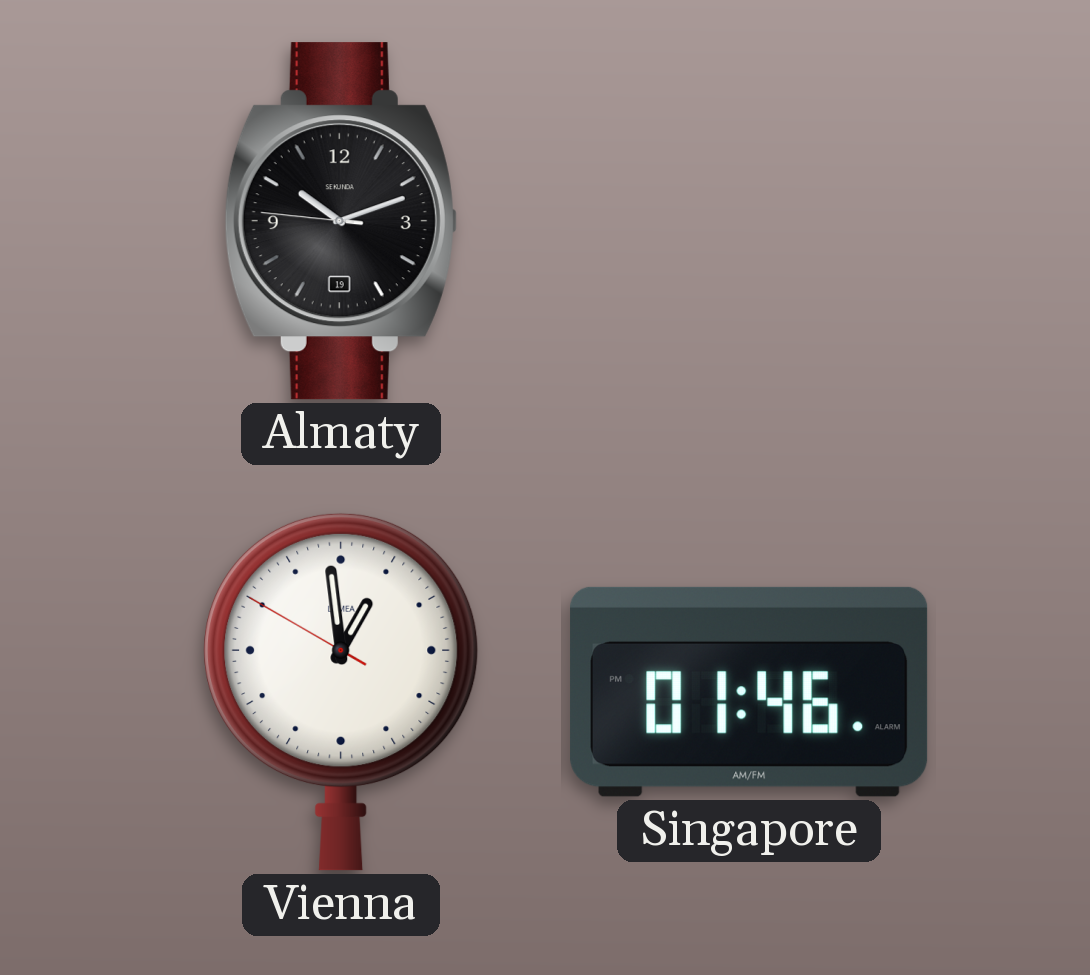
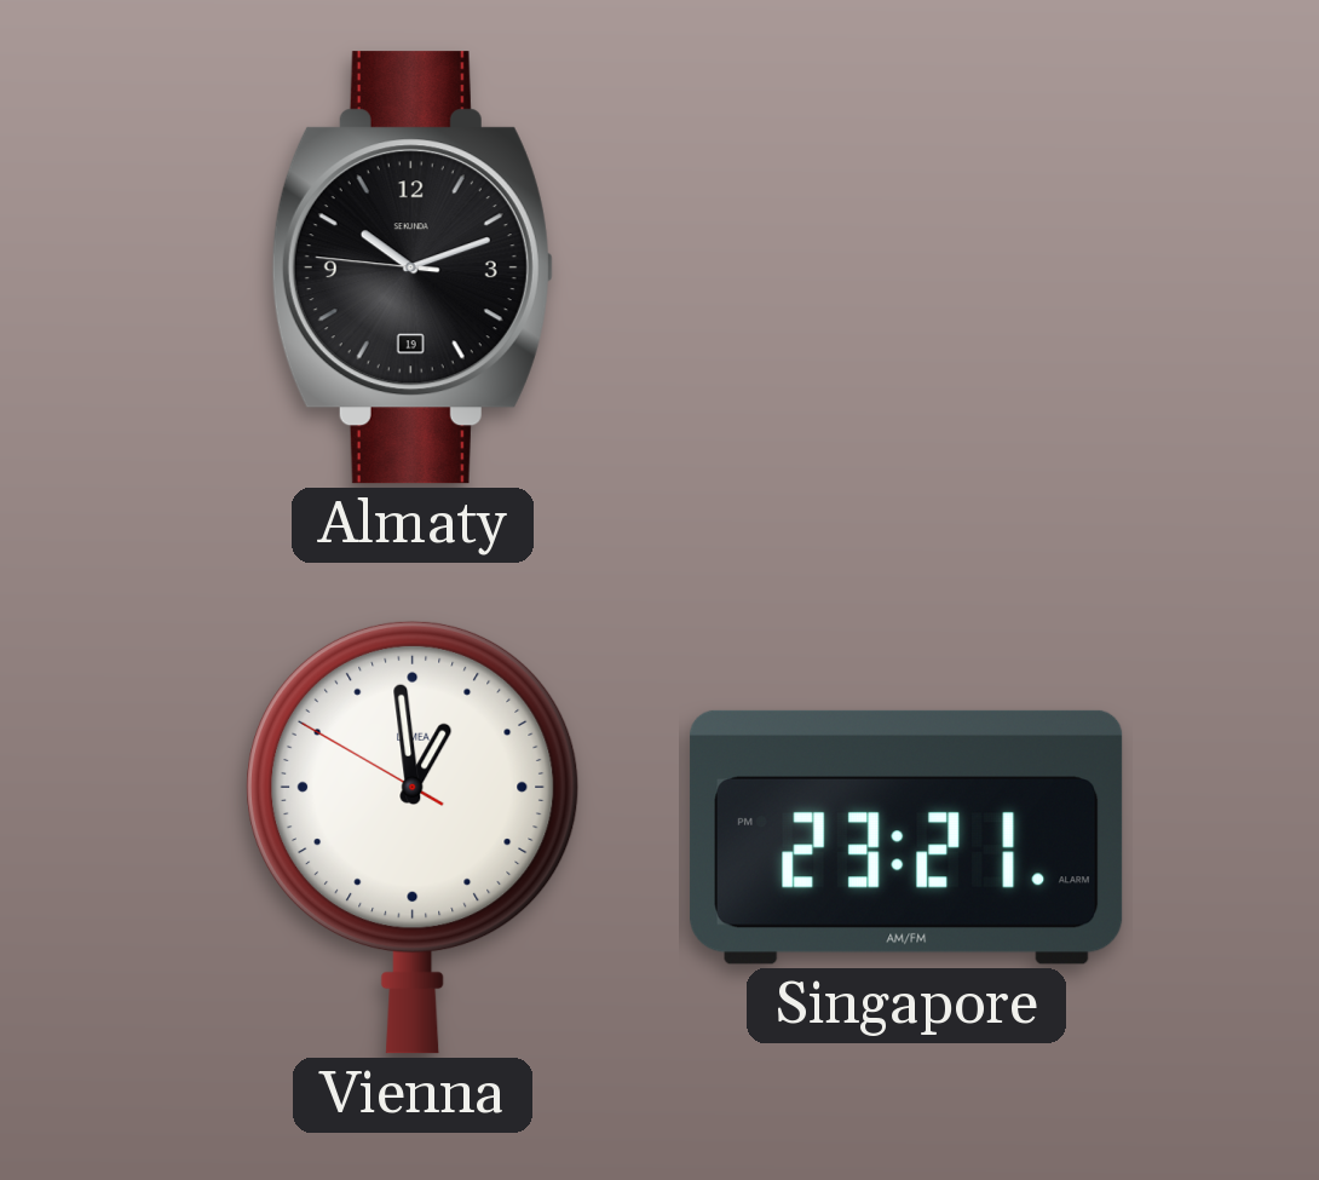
Singapore: 01:46 -> 23:21 (906, 837)
